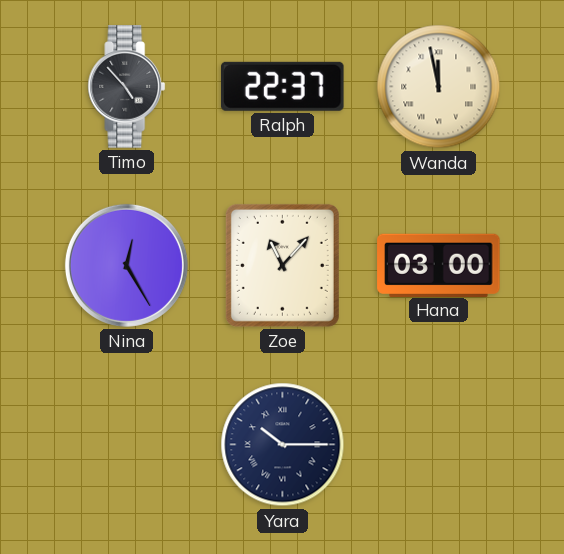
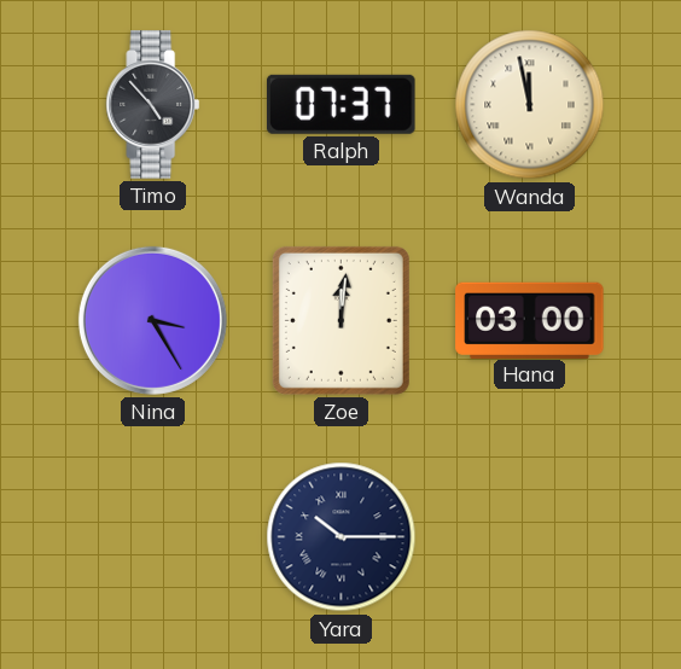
Ralph: 22:37 -> 07:37 (342, 104)
Nina: 12:25 -> 3:25 (152, 320)
Zoe: 11:07 -> 12:01 (340, 320)
